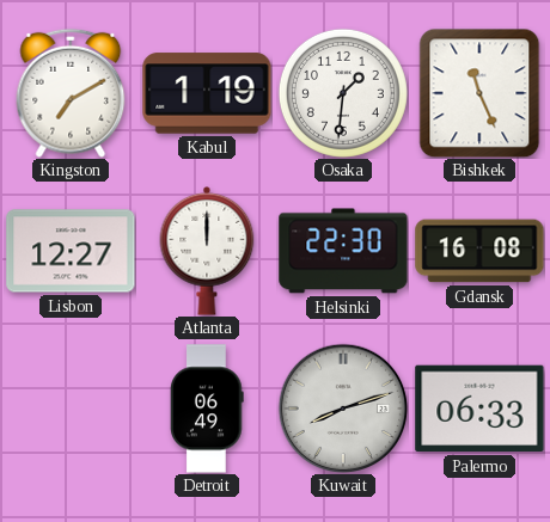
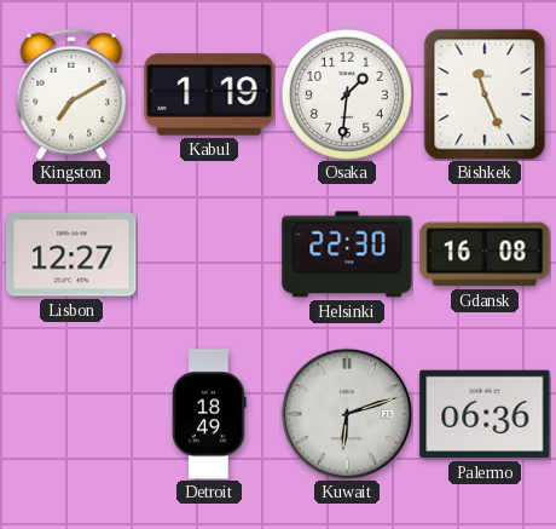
Atlanta: 12:00 -> none (207, 252)
Detroit: 06:49 -> 18:49 (209, 414)
Kuwait: 8:12 -> 6:12 (347, 414)
Palermo: 06:33 -> 06:36 (485, 414)
